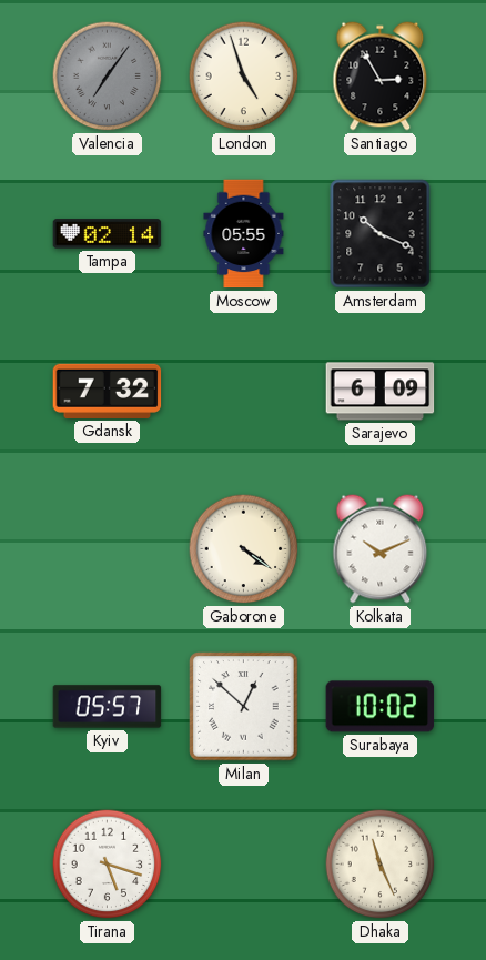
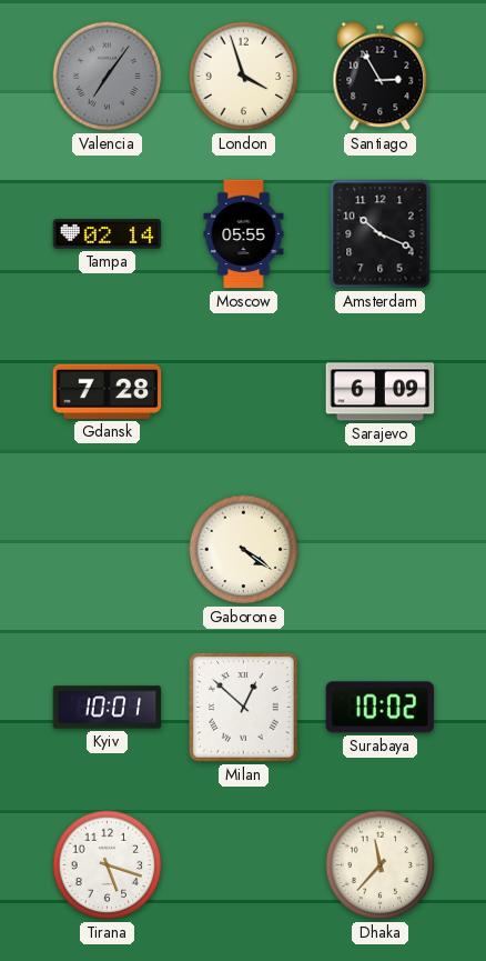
London: 4:57 -> 3:57 (244, 77)
Gdansk: 7:32 -> 7:28 (108, 391)
Kolkata: 10:11 -> none (381, 549)
Kyiv: 05:57 -> 10:01 (108, 708)
Dhaka: 11:26 -> 11:37 (381, 865)
